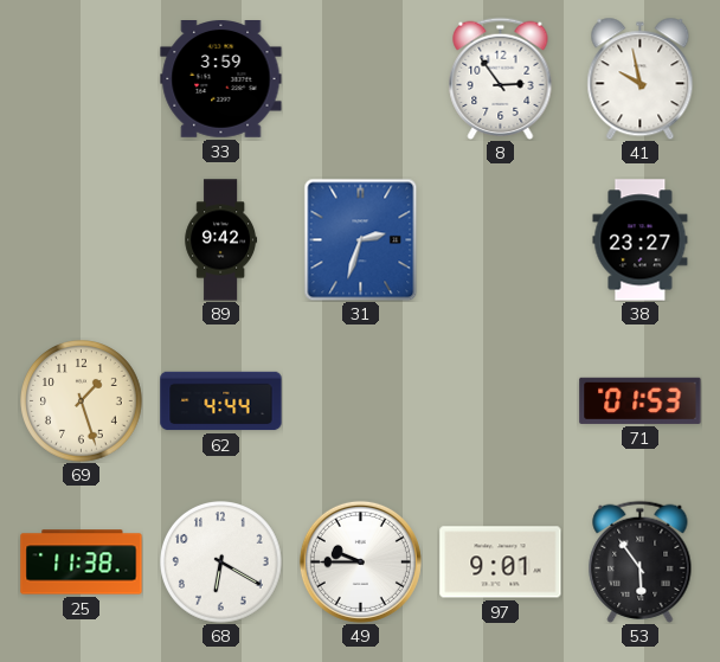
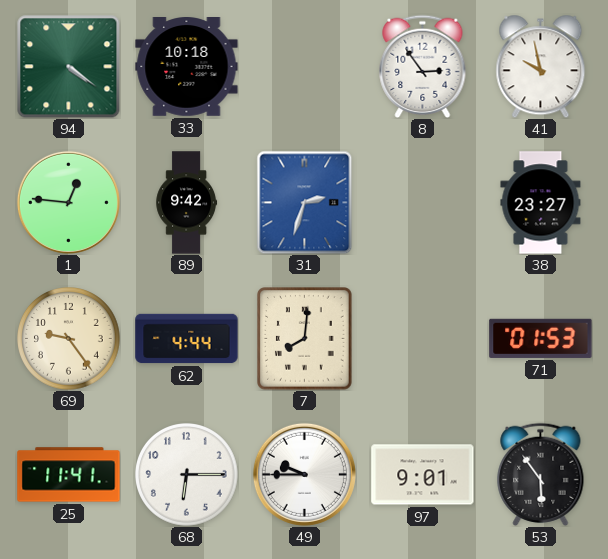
94: none -> 4:21 (68, 66)
33: 3:59 -> 10:18 (187, 67)
1: none -> 12:46 (68, 202)
69: 1:27 -> 9:24 (69, 339)
7: none -> 8:01 (305, 339)
25: 11:38 -> 11:41 (69, 475)
68: 6:20 -> 6:15 (187, 475)
